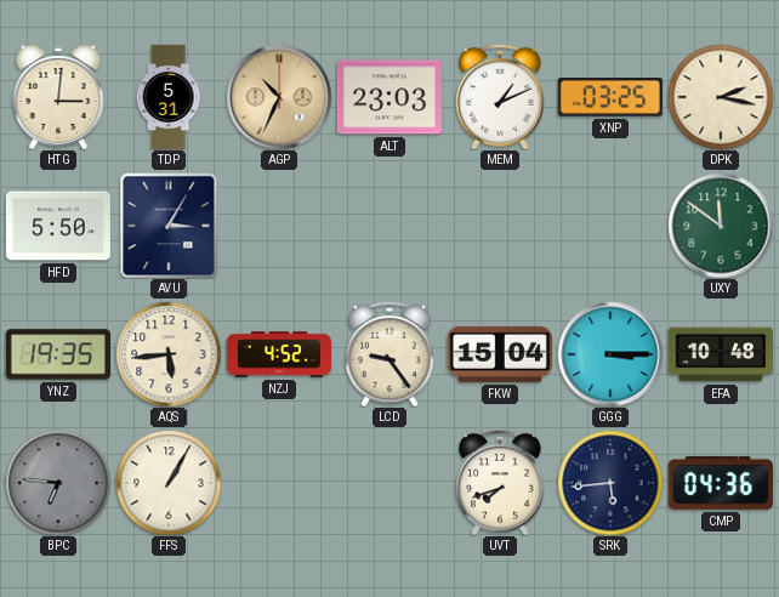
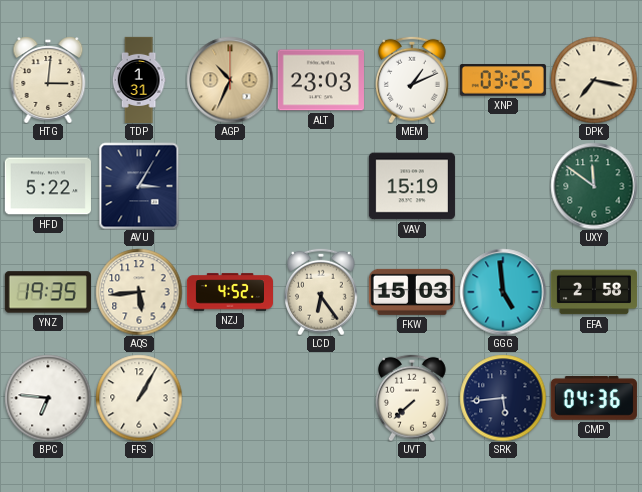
TDP: 5:31 -> 1:31 (139, 79)
DPK: 2:17 -> 7:17 (594, 80)
HFD: 5:50 -> 5:22 (48, 186)
VAV: none -> 15:19 (412, 186)
LCD: 9:24 -> 6:24 (322, 292)
FKW: 15:04 -> 15:03 (412, 292)
GGG: 3:15 -> 4:59 (503, 292)
EFA: 10:48 -> 2:58 (594, 292)
BPC dial: grey -> white (48, 398)
UVT: 7:42 -> 7:38 (413, 398)
